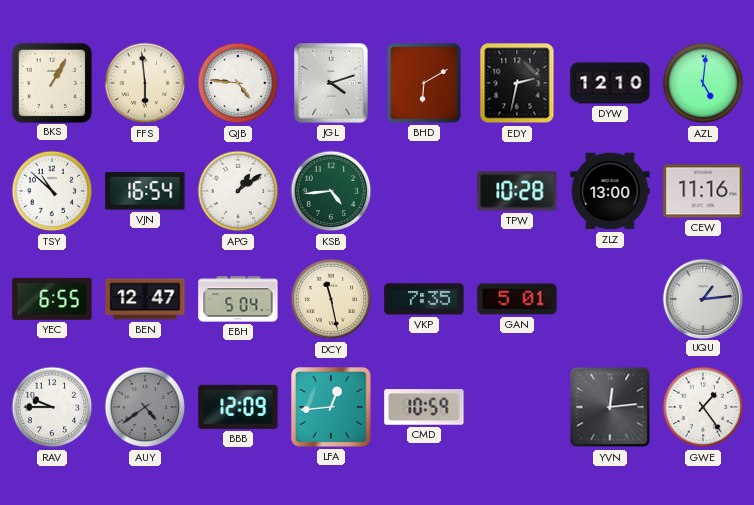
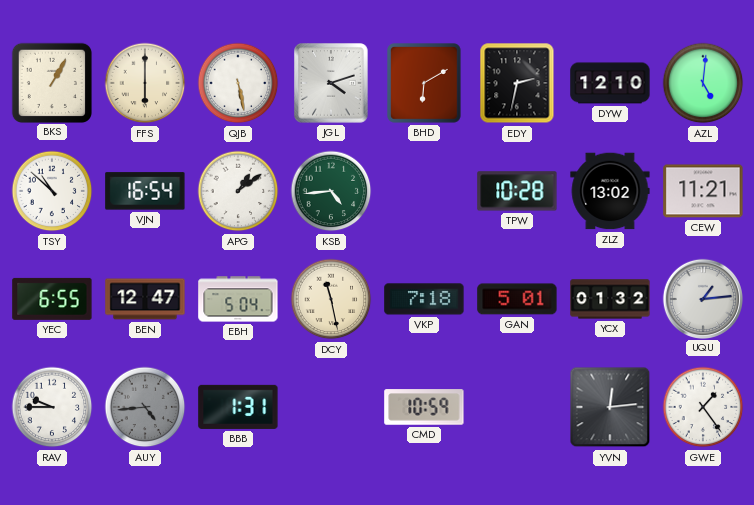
FFS: 5:59 -> 6:00 (145, 83)
QJB: 4:46 -> 5:28 (238, 83)
ZLZ: 13:00 -> 13:02 (610, 191)
CEW: 11:16 -> 11:21 (703, 191)
VKP: 7:35 -> 7:18 (424, 299)
YCX: none -> 01:32 (610, 299)
AUY: 4:39 -> 4:44 (145, 407)
BBB: 12:09 -> 1:31 (238, 407)
LFA: 12:44 -> none (331, 407)
